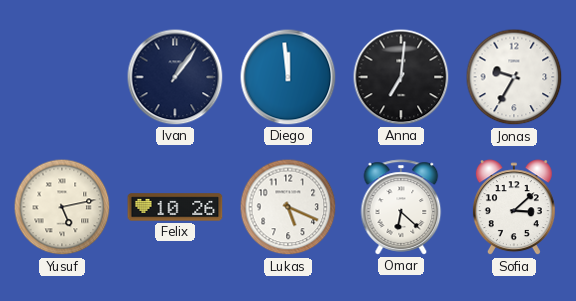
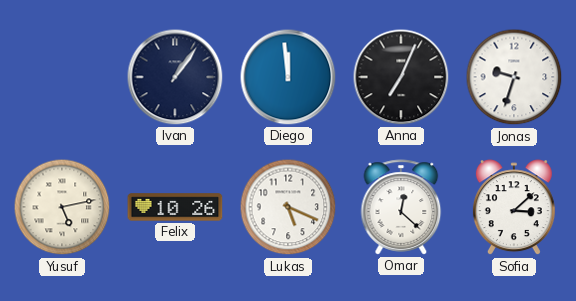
Anna: 7:01 -> 7:04 (401, 77)
Jonas: 9:35 -> 9:33 (514, 77)
Omar: 6:22 -> 12:22 (401, 207)
